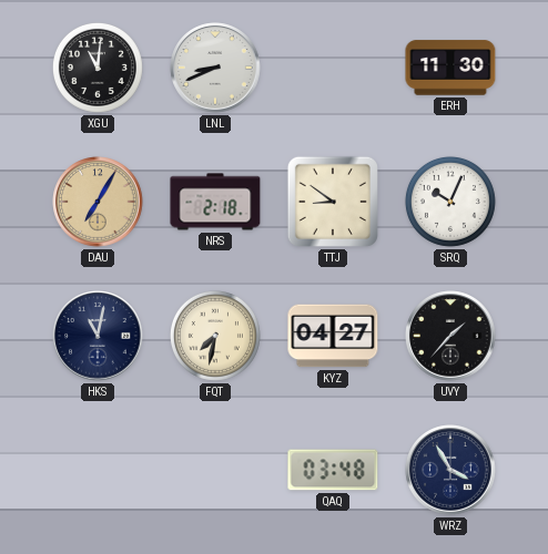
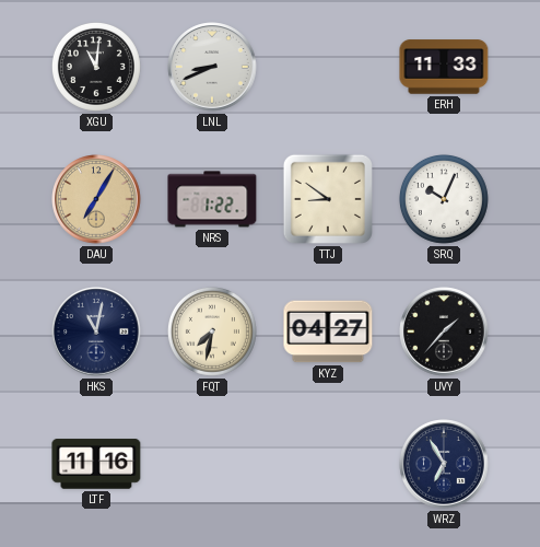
ERH: 11:30 -> 11:33 (444, 67)
NRS: 2:18 -> 1:22 (212, 199)
LTF: none -> 11:16 (96, 464)
QAQ: 03:48 -> none (333, 470)
WRZ: 3:55 -> 6:55 (444, 464)
